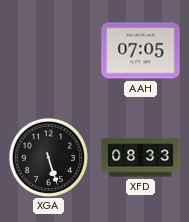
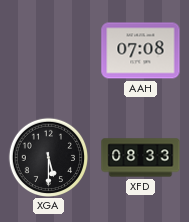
AAH: 07:05 -> 07:08 (141, 51)
XGA: 5:27 -> 5:30 (48, 157)
